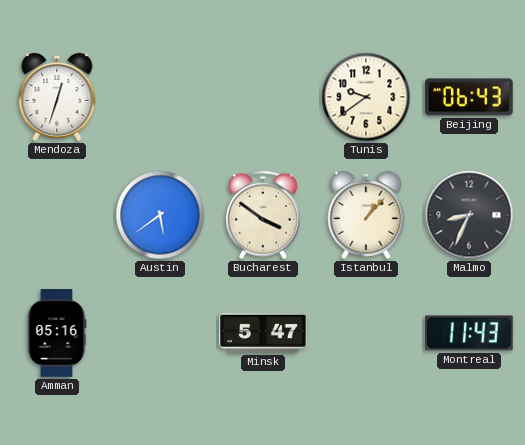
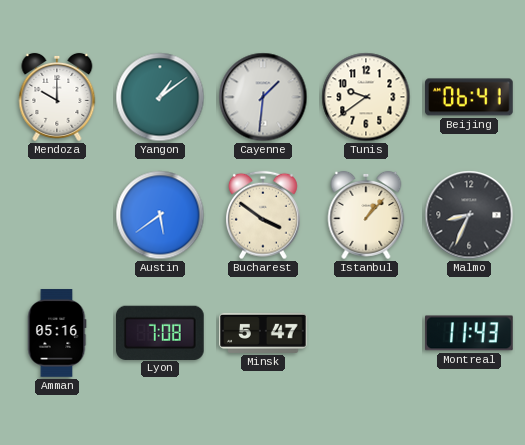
Mendoza: 12:33 -> 10:00 (57, 97)
Yangon: none -> 1:09 (160, 97)
Cayenne: none -> 1:31 (263, 97)
Beijing: 06:43 -> 06:41 (470, 97)
Lyon: none -> 7:08 (161, 332)
